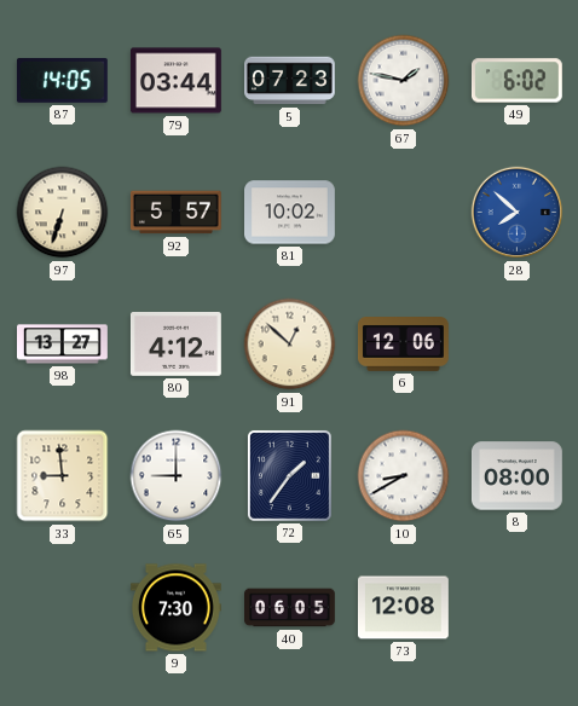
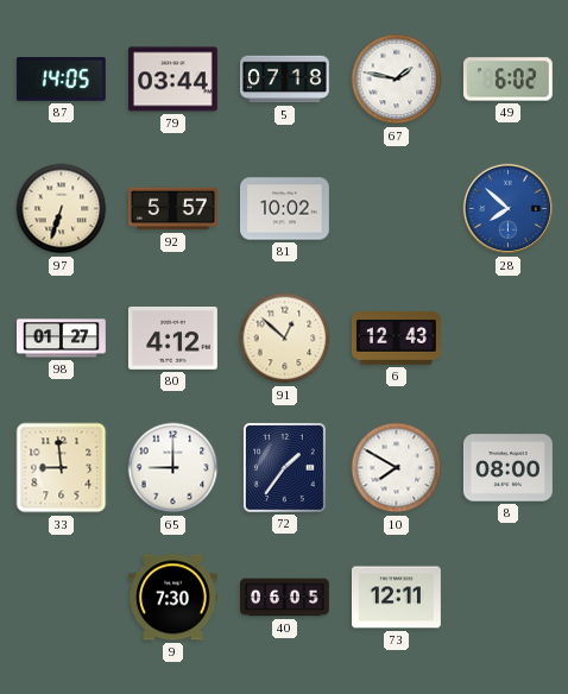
5: 07:23 -> 07:18 (285, 80)
98: 13:27 -> 01:27 (62, 339)
6: 12:06 -> 12:43 (396, 339)
10: 8:40 -> 7:50 (397, 468)
73: 12:08 -> 12:11 (397, 598)
